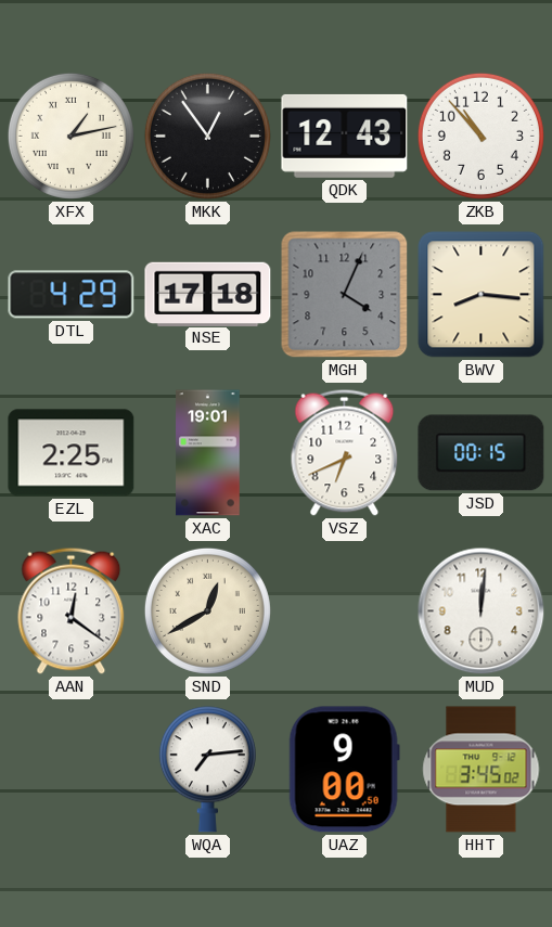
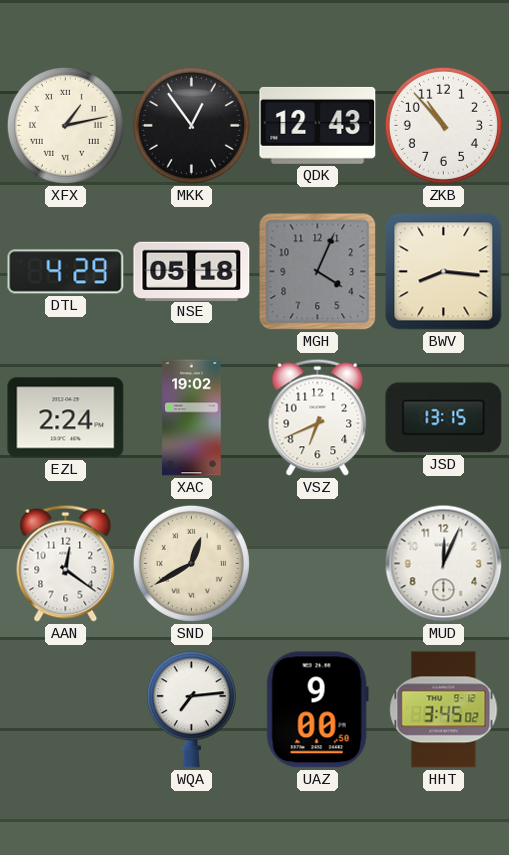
NSE: 17:18 -> 05:18 (192, 271)
EZL: 2:25 -> 2:24 (66, 418)
XAC: 19:01 -> 19:02 (192, 418)
JSD: 00:15 -> 13:15 (444, 418)
MUD: 12:01 -> 12:04 (444, 564)
